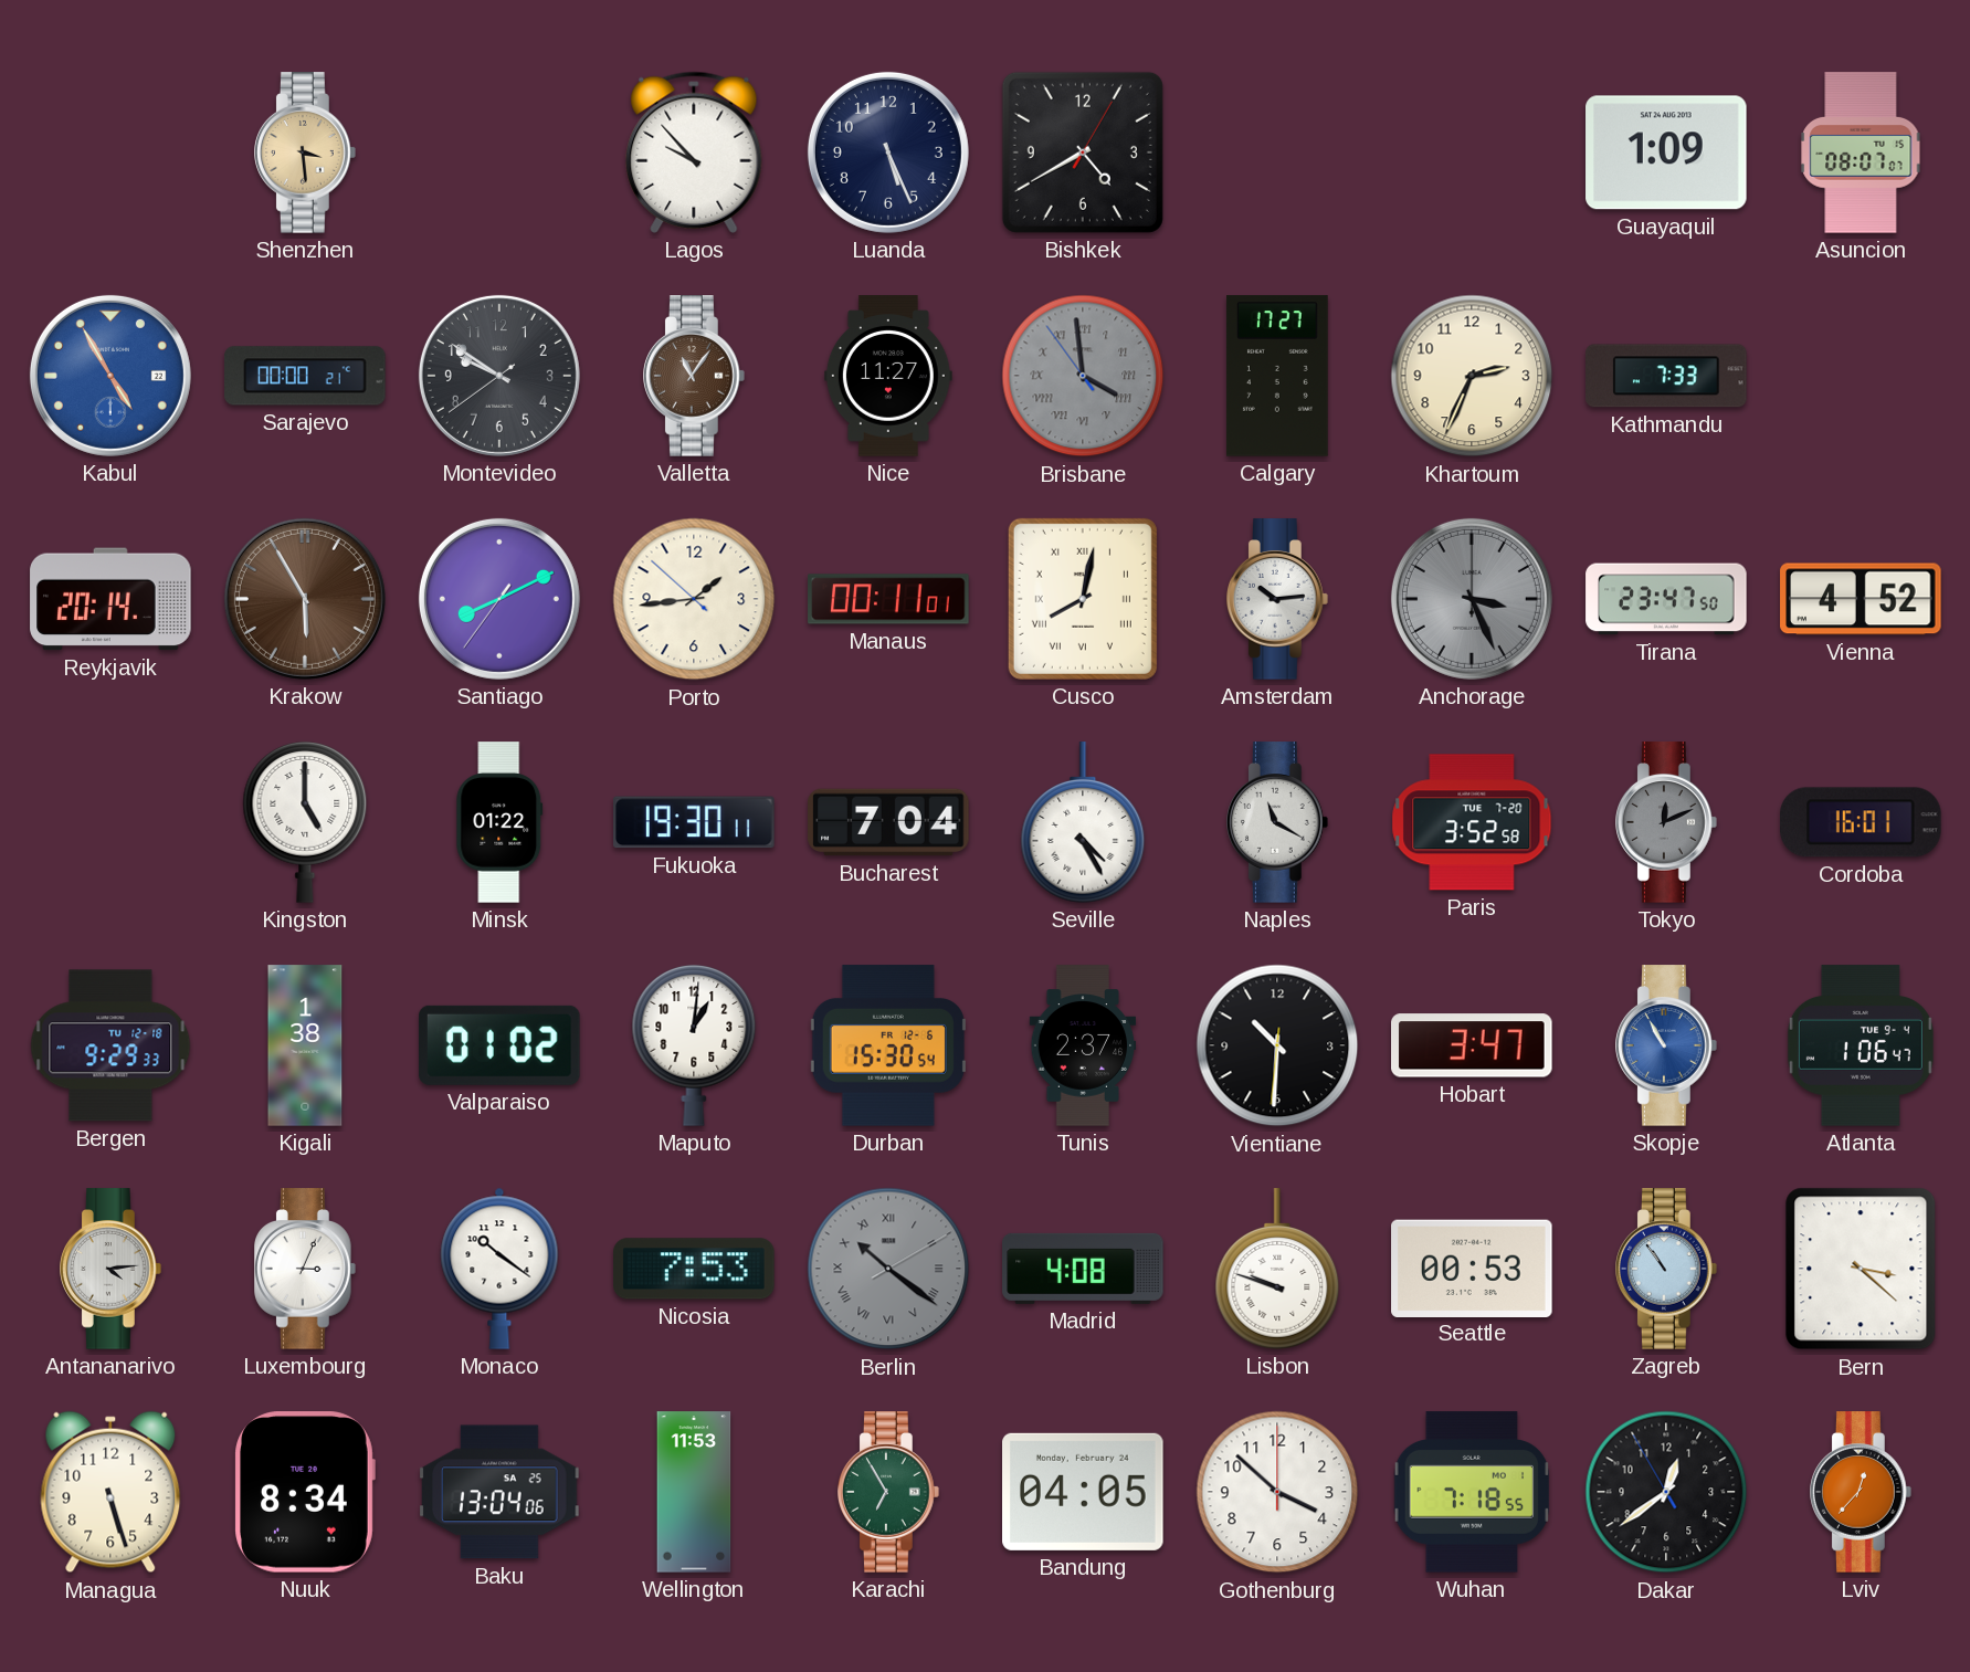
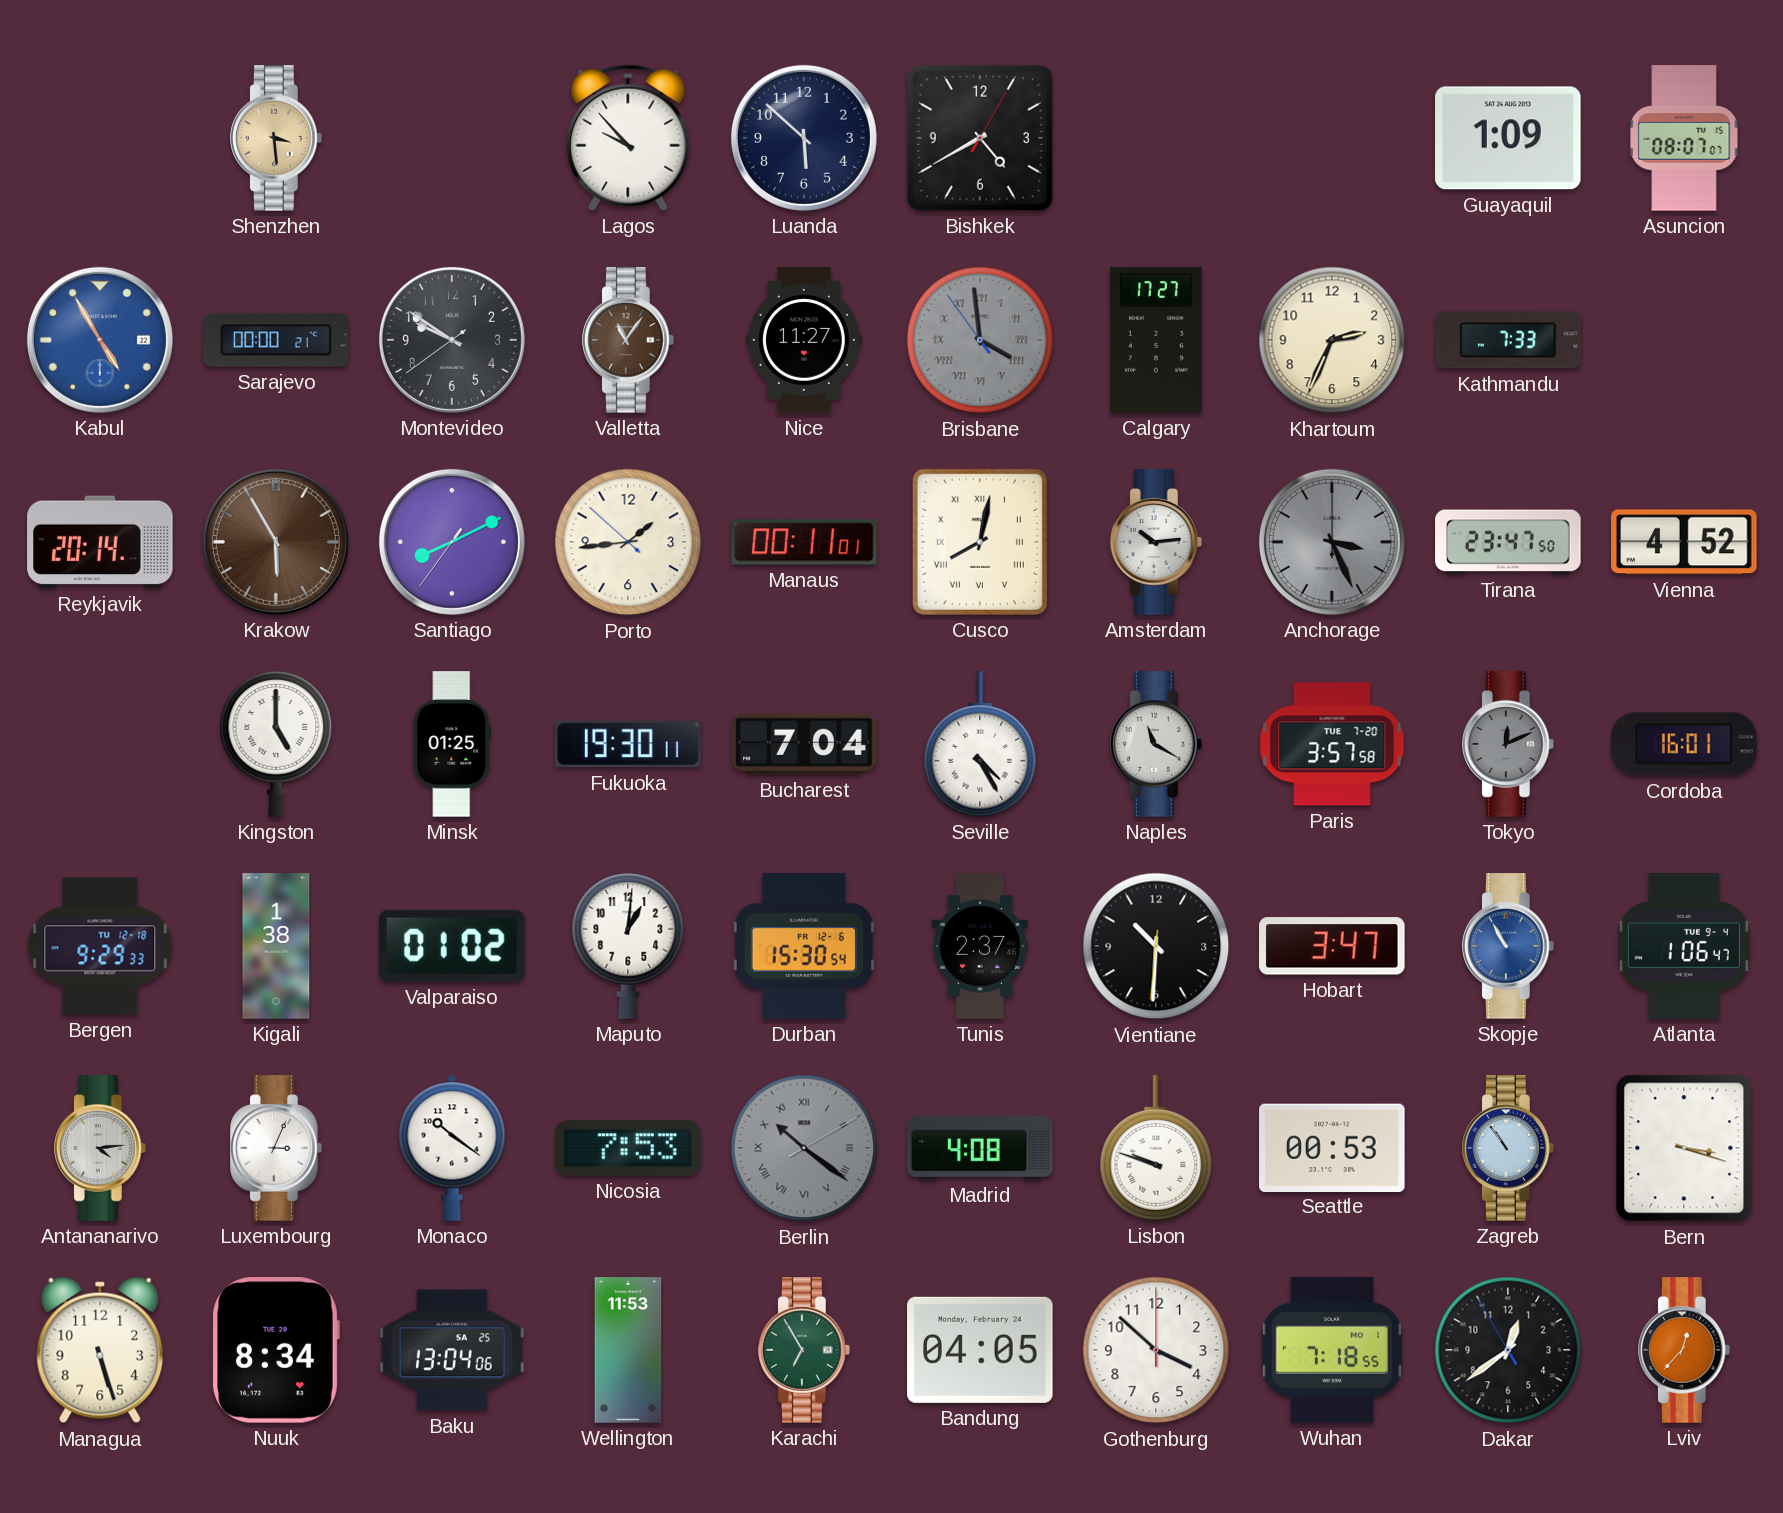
Luanda: 5:26 -> 5:52 (804, 138)
Minsk: 01:22 -> 01:25 (452, 744)
Paris: 3:52 -> 3:57 (1332, 744)
Bern: 3:22 -> 3:18 (1684, 1148)
